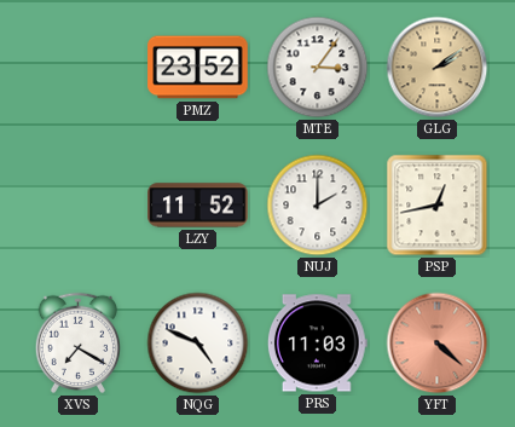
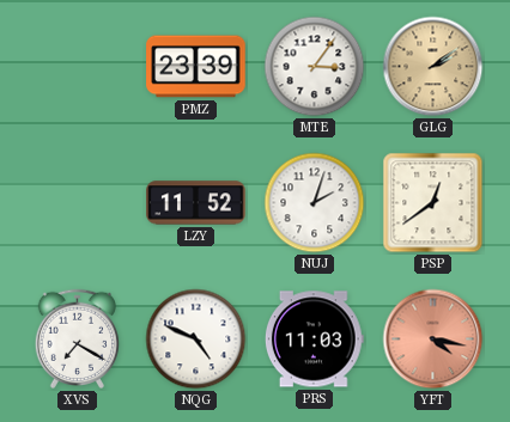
PMZ: 23:52 -> 23:39 (196, 67)
NUJ: 2:00 -> 2:03 (315, 203)
PSP: 12:43 -> 12:39 (433, 203)
YFT: 4:22 -> 4:17 (433, 340)
